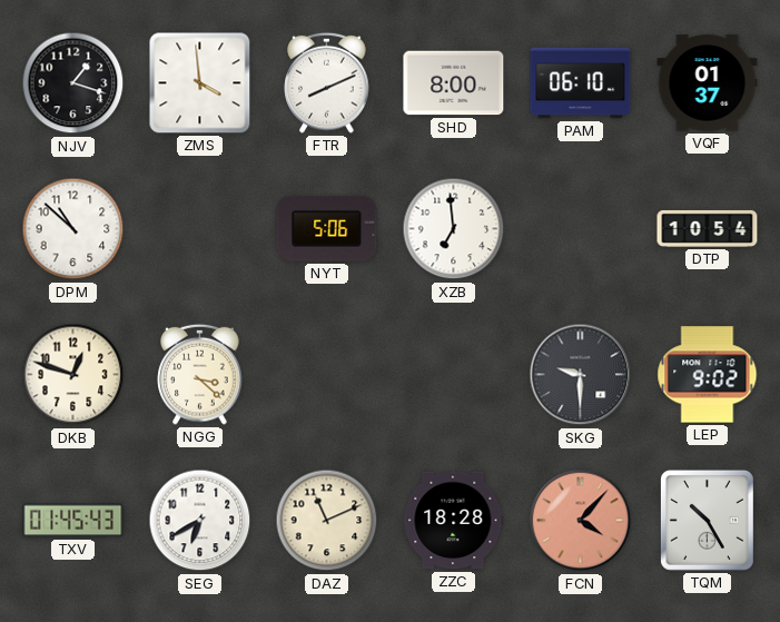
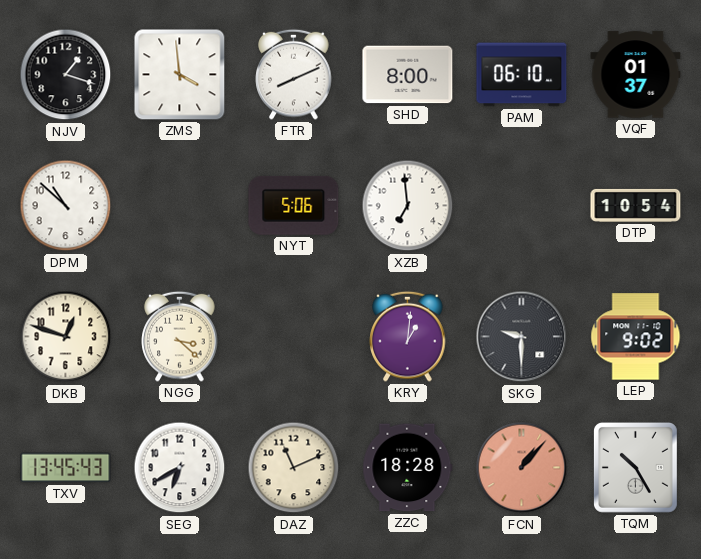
KRY: none -> 1:01 (408, 336)
TXV: 01:45 -> 13:45 (66, 468)
FCN: 4:07 -> 1:07 (522, 468)
